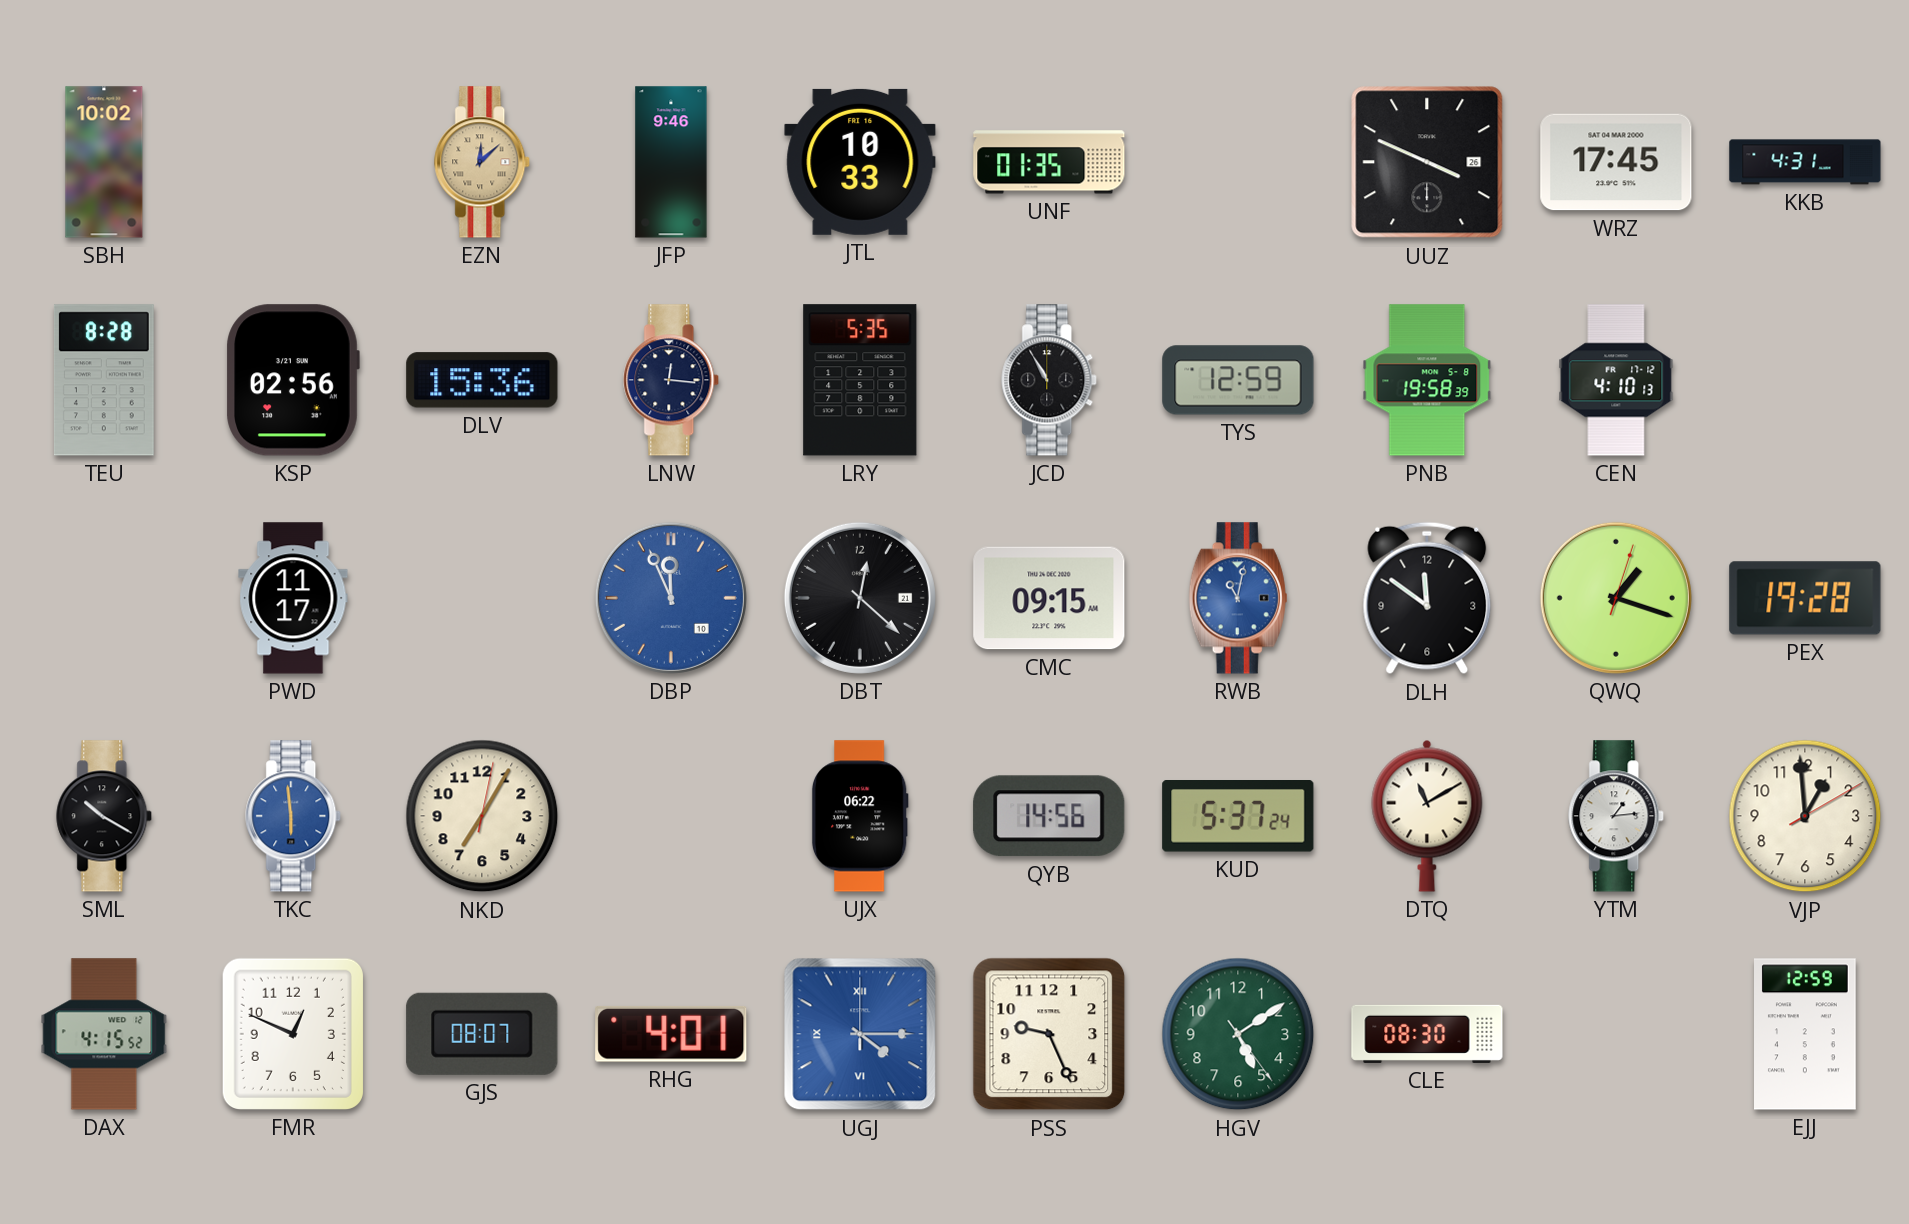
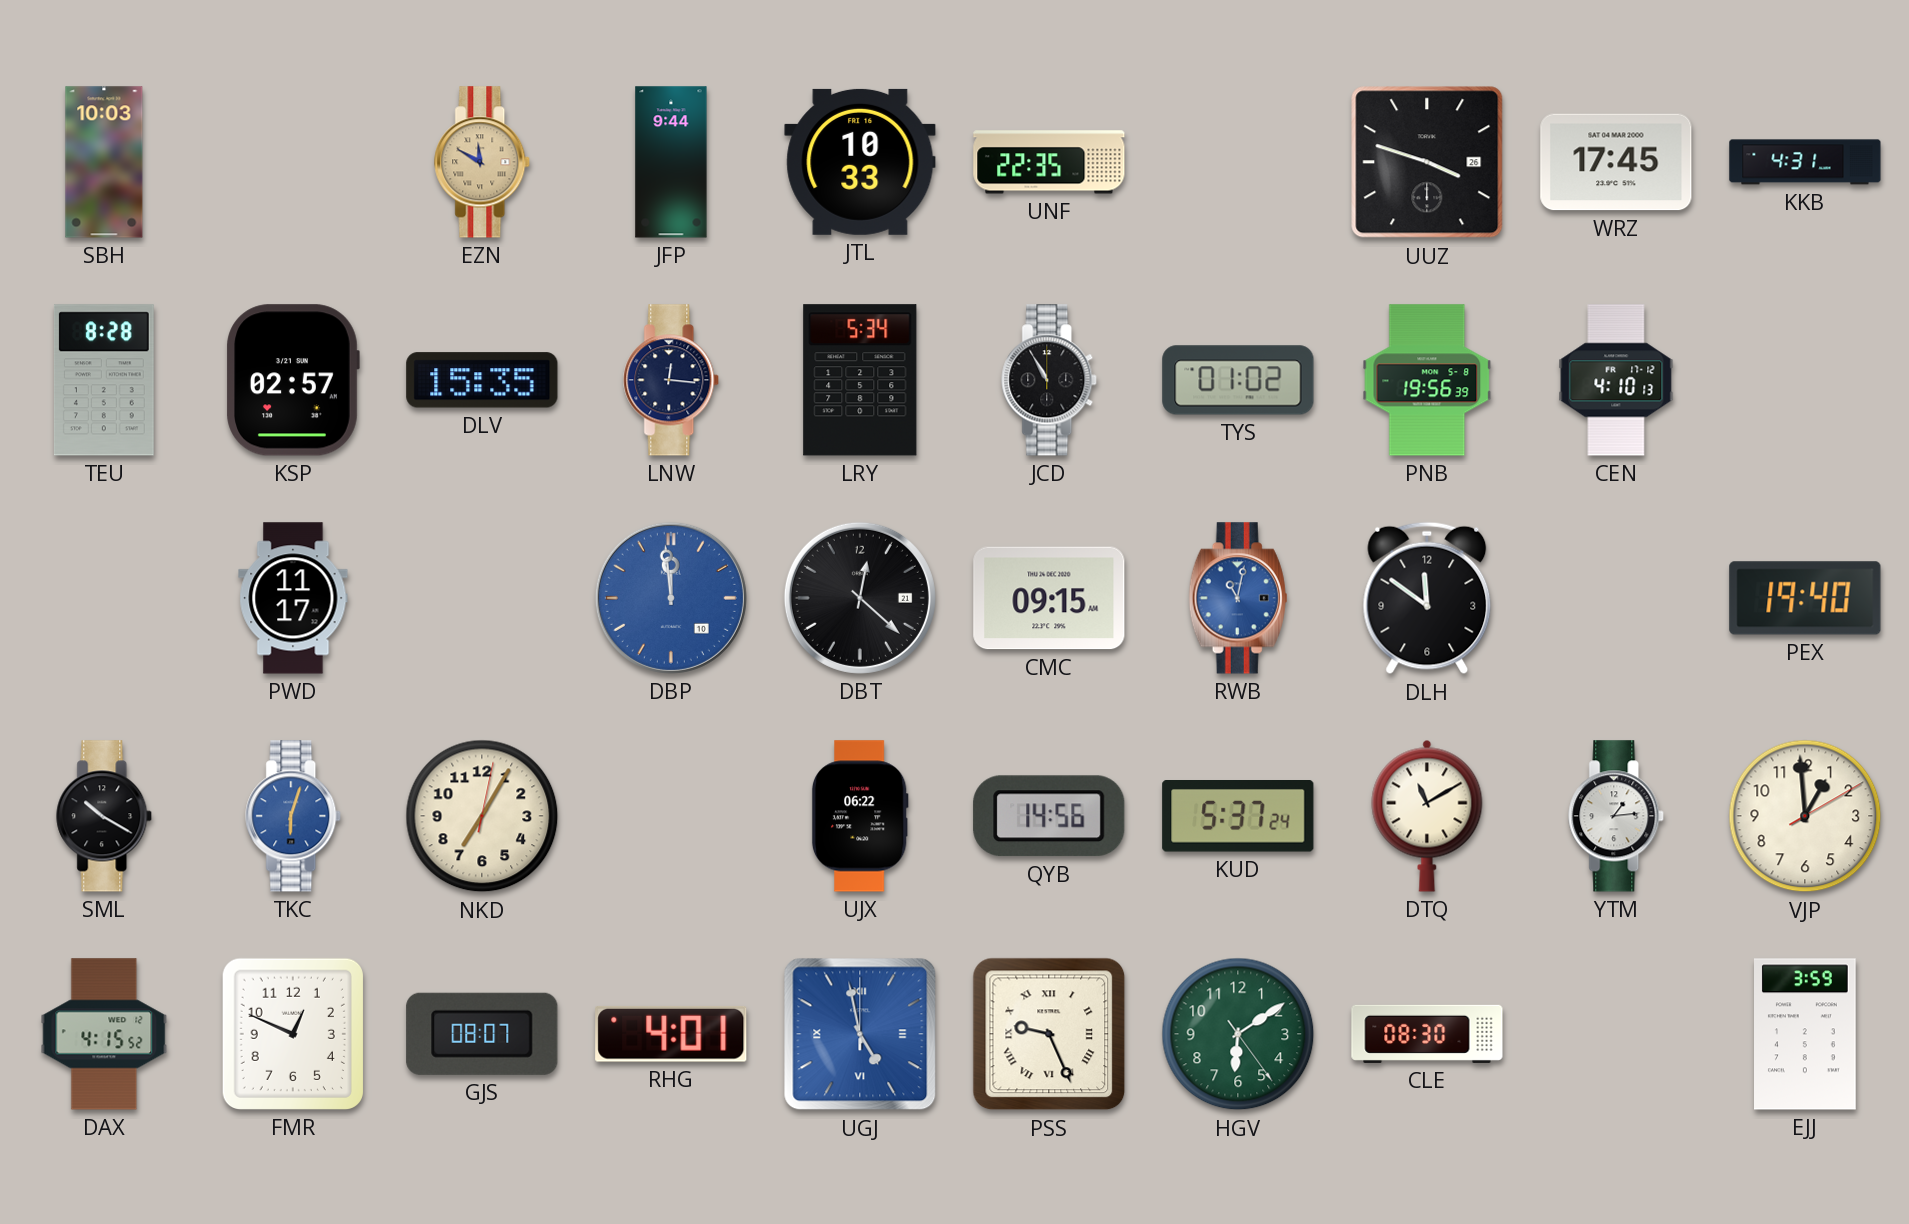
SBH: 10:02 -> 10:03 (104, 162)
EZN: 12:08 -> 11:50 (483, 162)
JFP: 9:46 -> 9:44 (671, 162)
UNF: 01:35 -> 22:35 (1049, 162)
UUZ: 3:49 -> 3:48 (1427, 162)
KSP: 02:56 -> 02:57 (293, 380)
DLV: 15:36 -> 15:35 (482, 380)
LRY: 5:35 -> 5:34 (860, 380)
TYS: 12:59 -> 01:02 (1238, 380)
PNB: 19:58 -> 19:56 (1427, 380)
DBP: 11:56 -> 11:59 (671, 598)
QWQ: 1:18 -> none (1616, 598)
PEX: 19:28 -> 19:40 (1805, 598)
TKC: 5:59 -> 6:03 (294, 816)
UGJ: 4:15 -> 4:58 (860, 1034)
PSS numerals: Arabic -> Roman (1049, 1034)
HGV: 5:09 -> 6:09 (1238, 1034)
EJJ: 12:59 -> 3:59 (1806, 1034)
